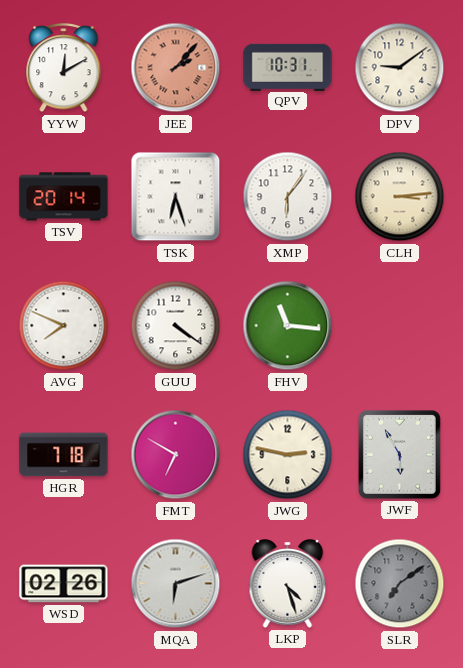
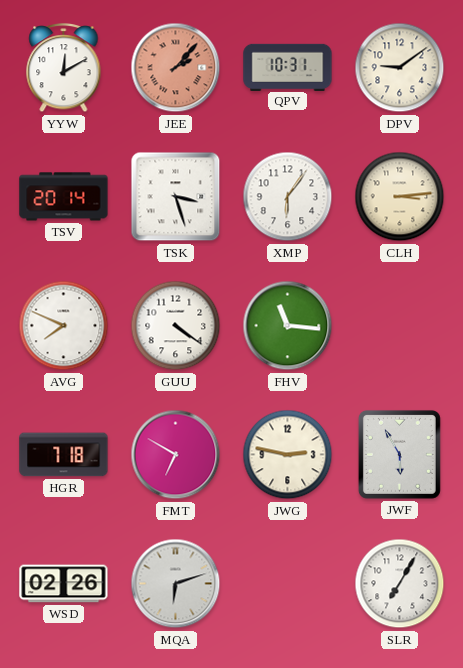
TSK: 6:27 -> 3:27 (176, 197)
LKP: 4:27 -> none (288, 584)
SLR: 7:09 -> 7:05 (400, 584)
SLR dial: grey -> white (400, 584)
